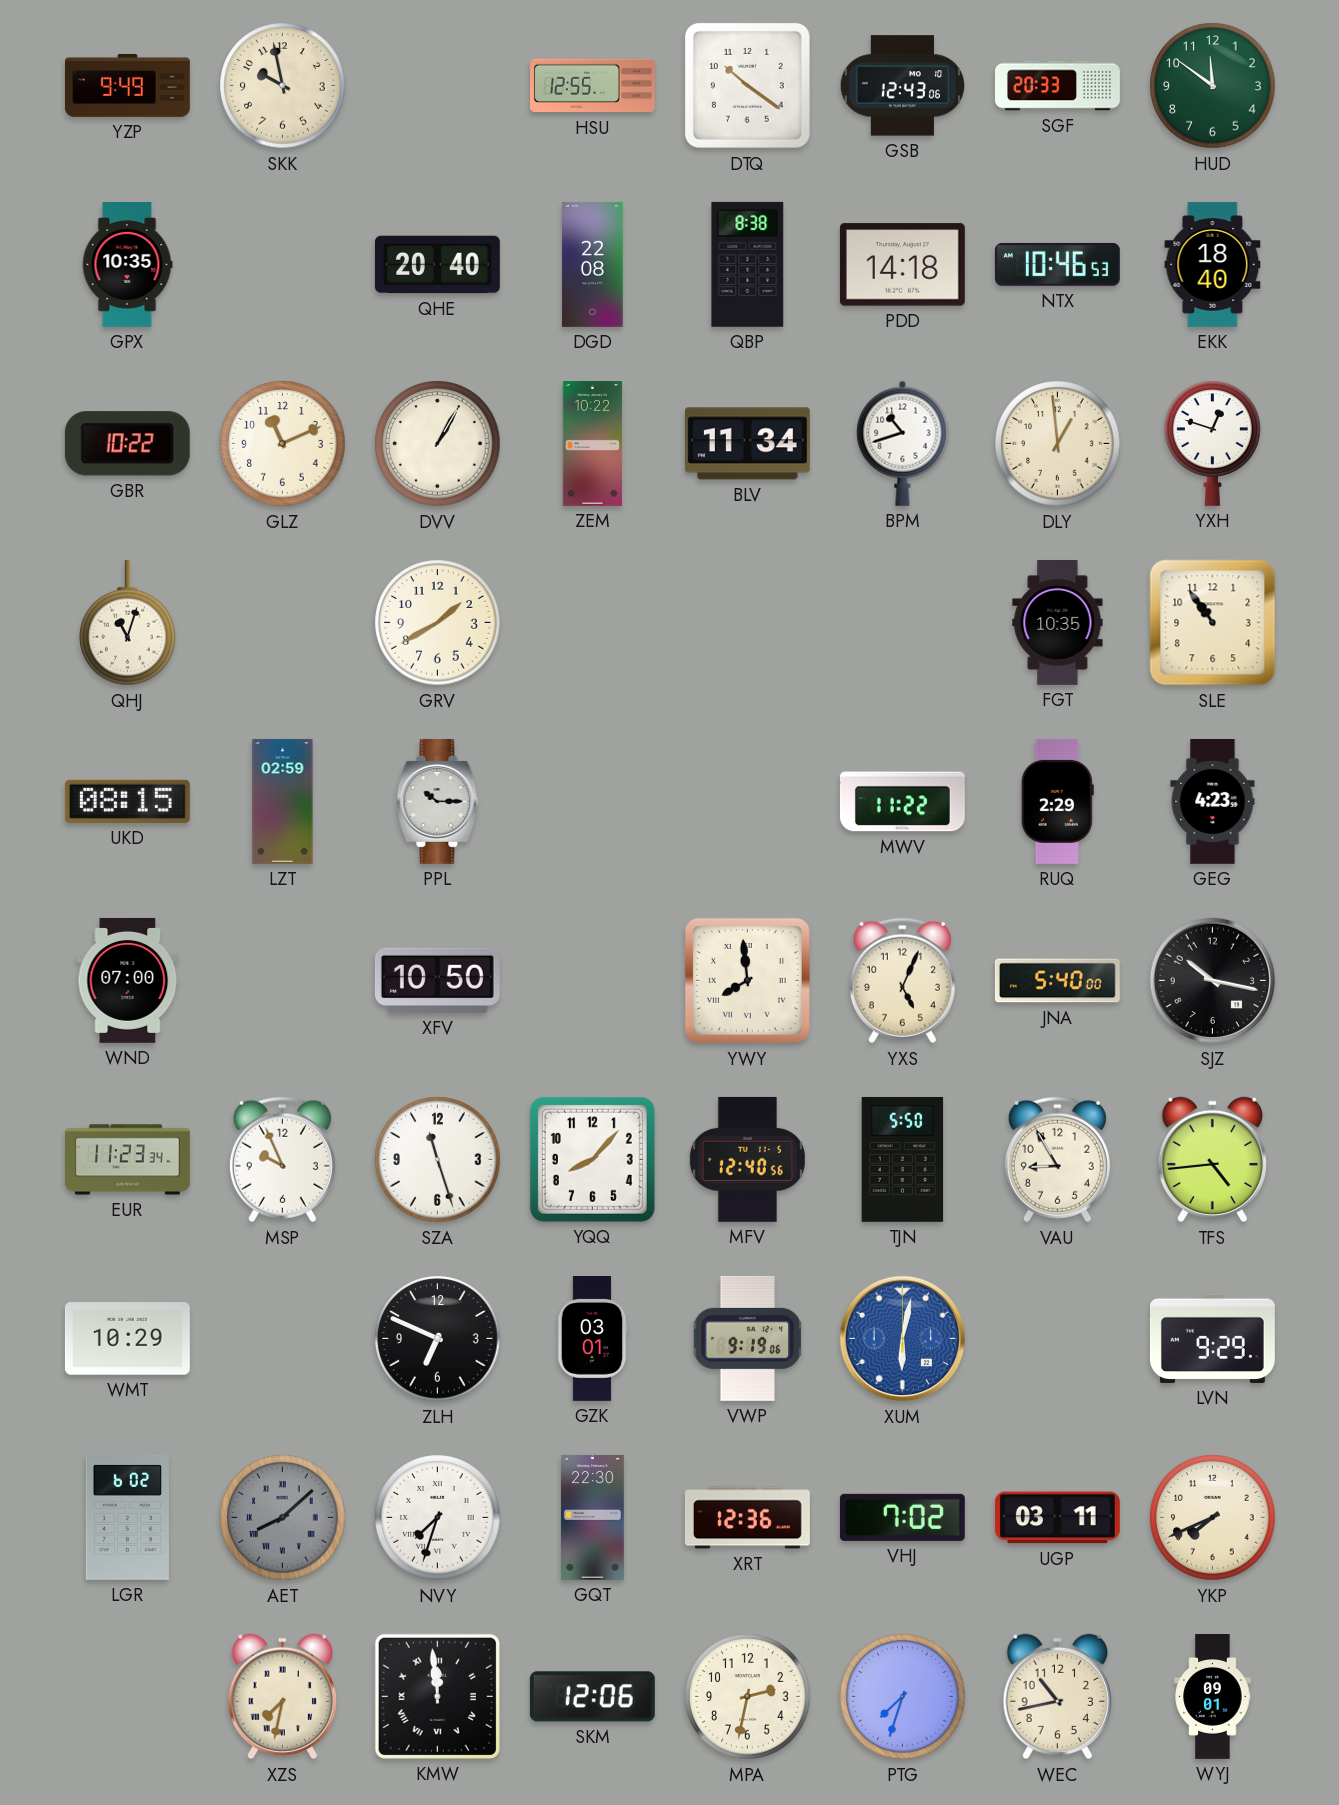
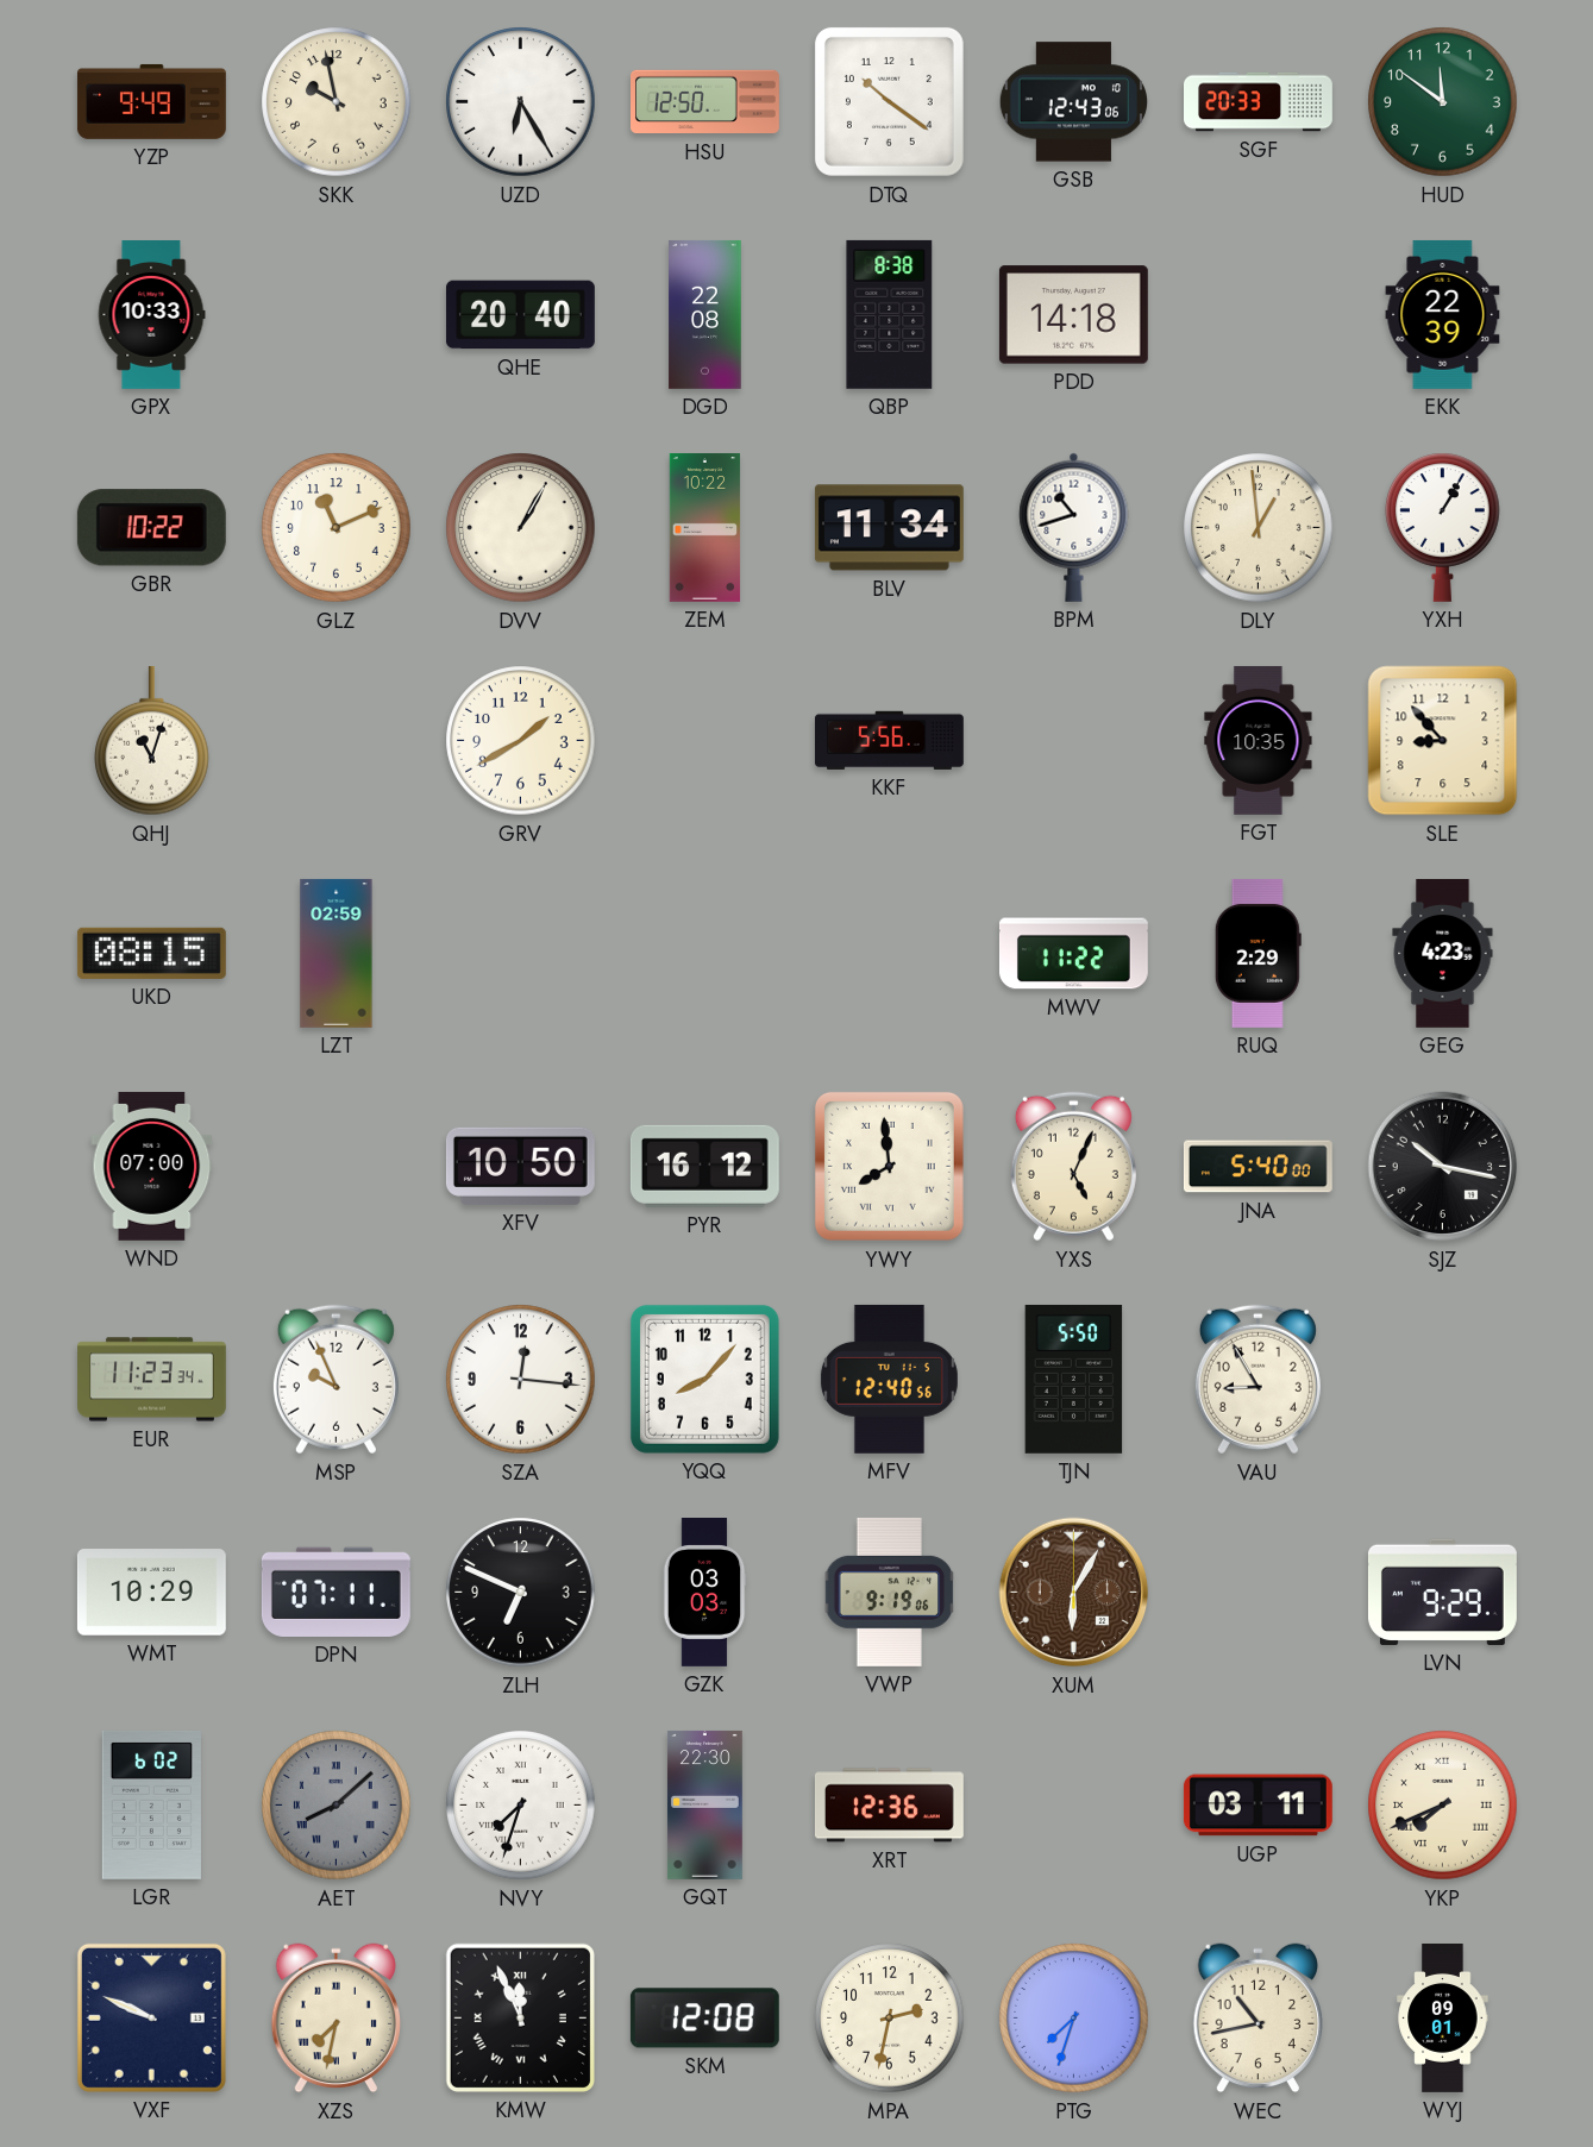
UZD: none -> 6:25 (521, 102)
HSU: 12:55 -> 12:50 (705, 102)
GPX: 10:35 -> 10:33 (151, 315)
NTX: 10:46 -> none (1057, 264)
EKK: 18:40 -> 22:39 (1443, 314)
YXH: 12:48 -> 1:05 (1443, 527)
KKF: none -> 5:56 (889, 740)
SLE: 10:54 -> 8:53 (1443, 741)
PPL: 10:15 -> none (438, 801)
PYR: none -> 16:12 (704, 1166)
SZA: 11:27 -> 12:16 (521, 1380)
TFS: 4:44 -> none (1212, 1160)
DPN: none -> 07:11 (335, 1592)
GZK: 03:01 -> 03:03 (704, 1593)
XUM: 6:02 -> 6:05 (1074, 1593)
XUM dial: blue -> brown (1074, 1593)
VHJ: 7:02 -> none (902, 1517)
YKP numerals: Arabic -> Roman (1443, 1806)
VXF: none -> 9:49 (151, 2017)
KMW: 11:59 -> 11:56 (520, 2017)
SKM: 12:06 -> 12:08 (704, 2019)
